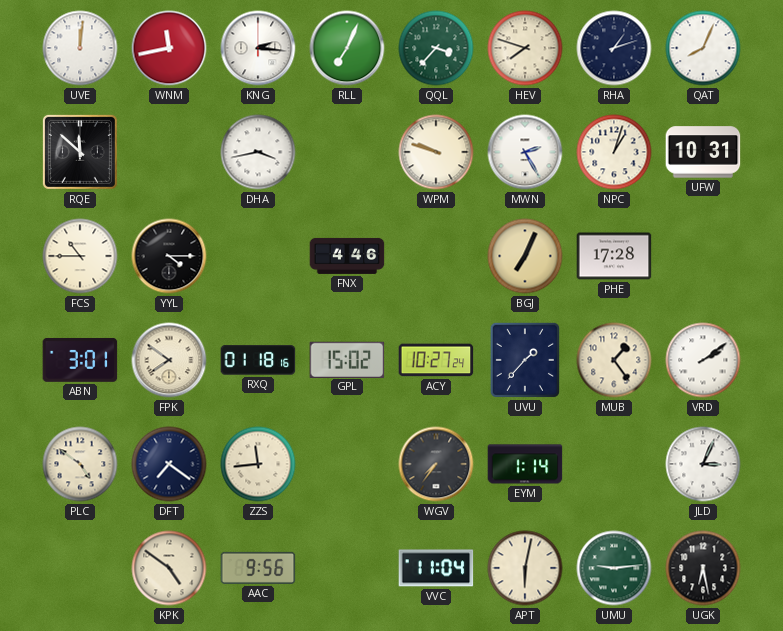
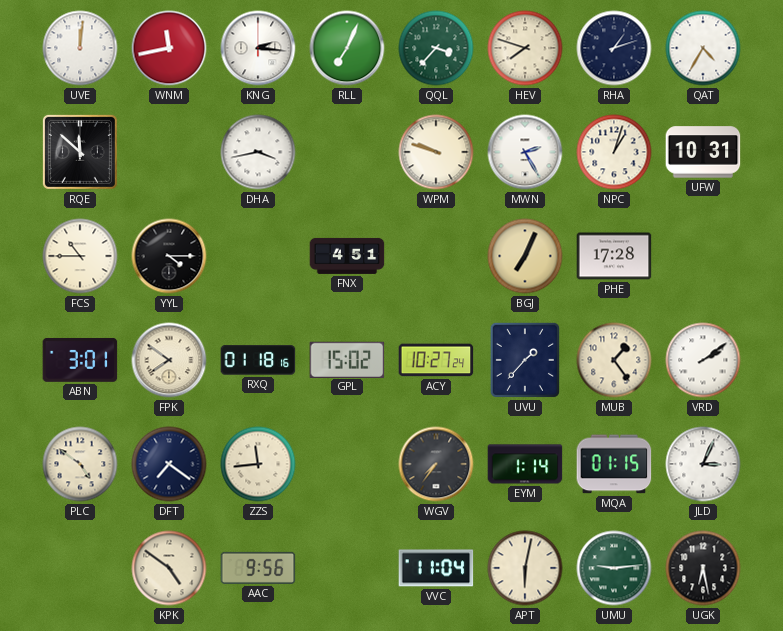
QAT: 8:04 -> 4:35 (703, 48)
FNX: 4:46 -> 4:51 (347, 256)
MQA: none -> 01:15 (614, 464)
